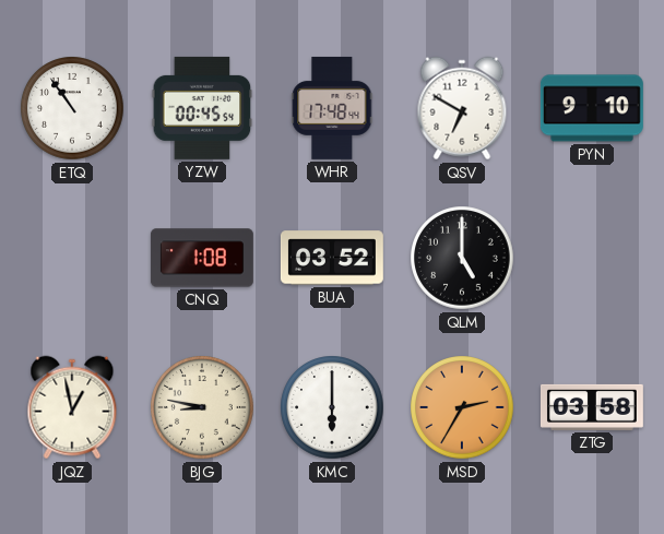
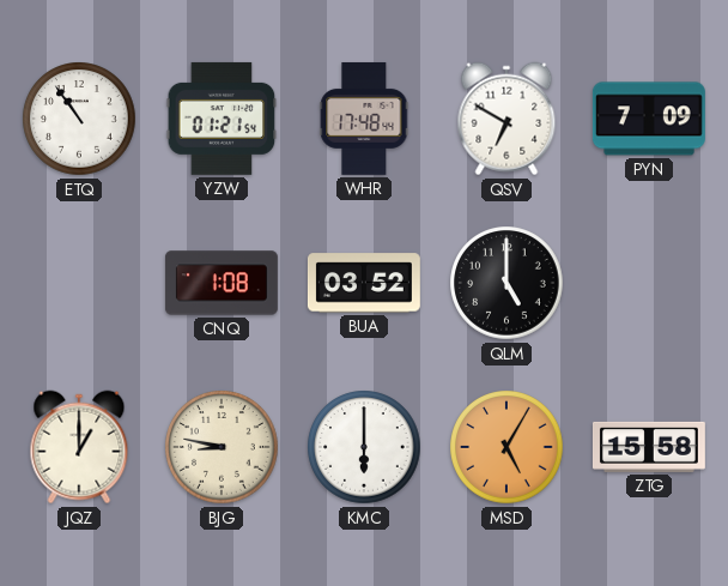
YZW: 00:45 -> 01:21 (222, 119)
PYN: 9:10 -> 7:09 (649, 119)
JQZ: 12:58 -> 1:00 (79, 447)
MSD: 2:35 -> 5:05 (506, 447)
ZTG: 03:58 -> 15:58 (649, 447)
